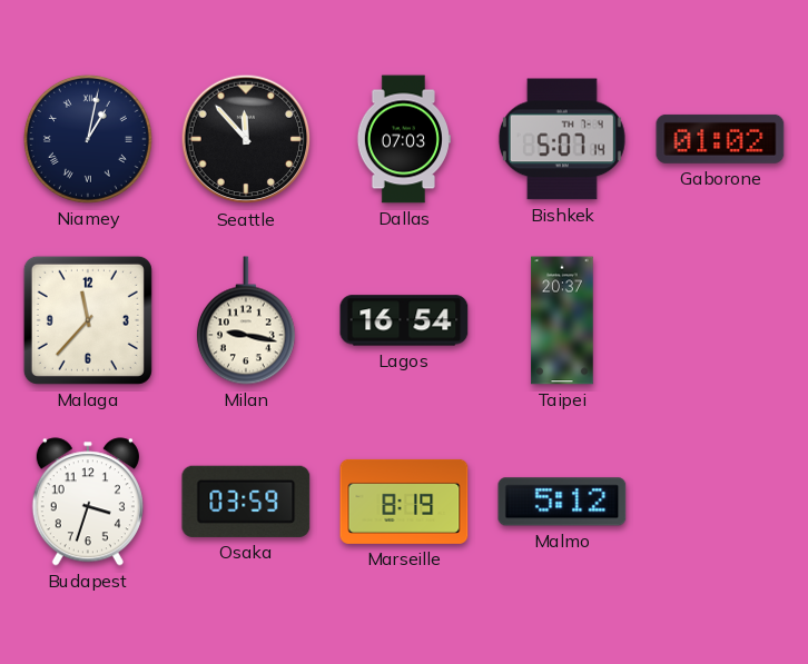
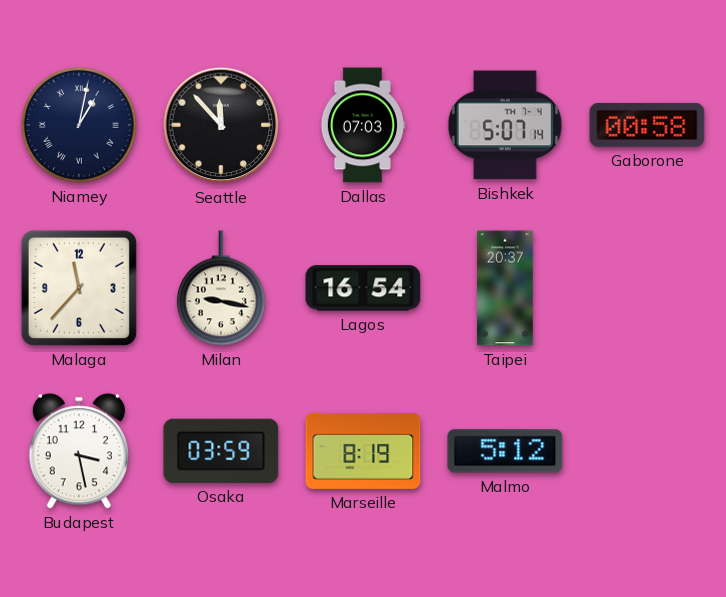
Gaborone: 01:02 -> 00:58 (647, 125)
Budapest: 3:33 -> 3:28 (79, 451)
